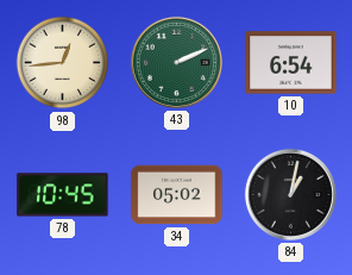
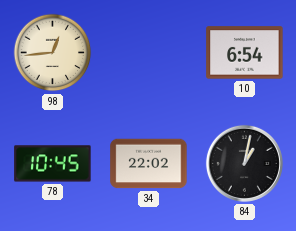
43: 2:11 -> none (176, 62)
34: 05:02 -> 22:02 (149, 164)
